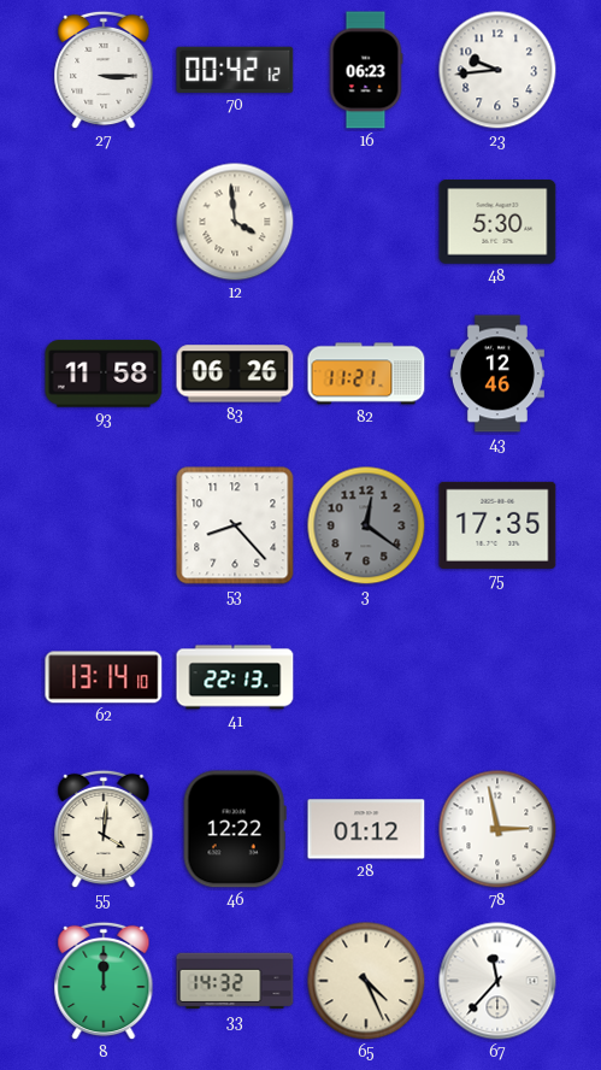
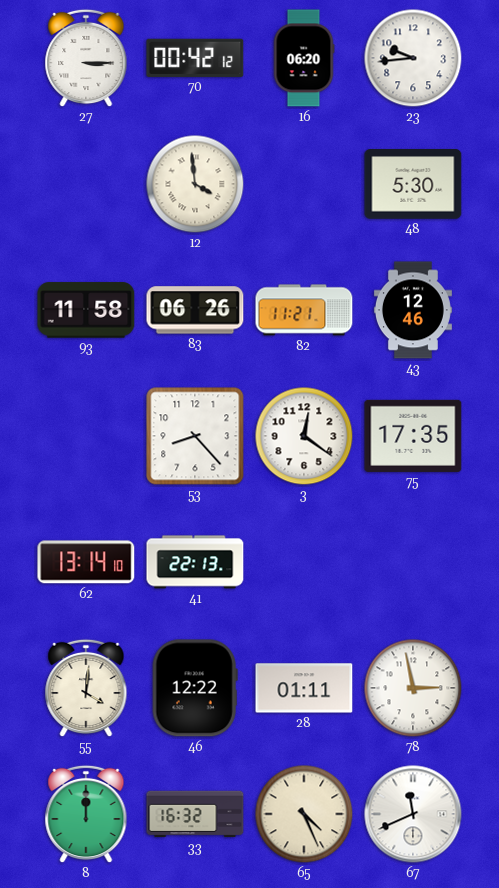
16: 06:23 -> 06:20 (304, 58)
3 dial: grey -> white (304, 436)
28: 01:12 -> 01:11 (304, 688)
33: 14:32 -> 16:32 (195, 814)
67: 11:37 -> 11:41 (413, 814)
